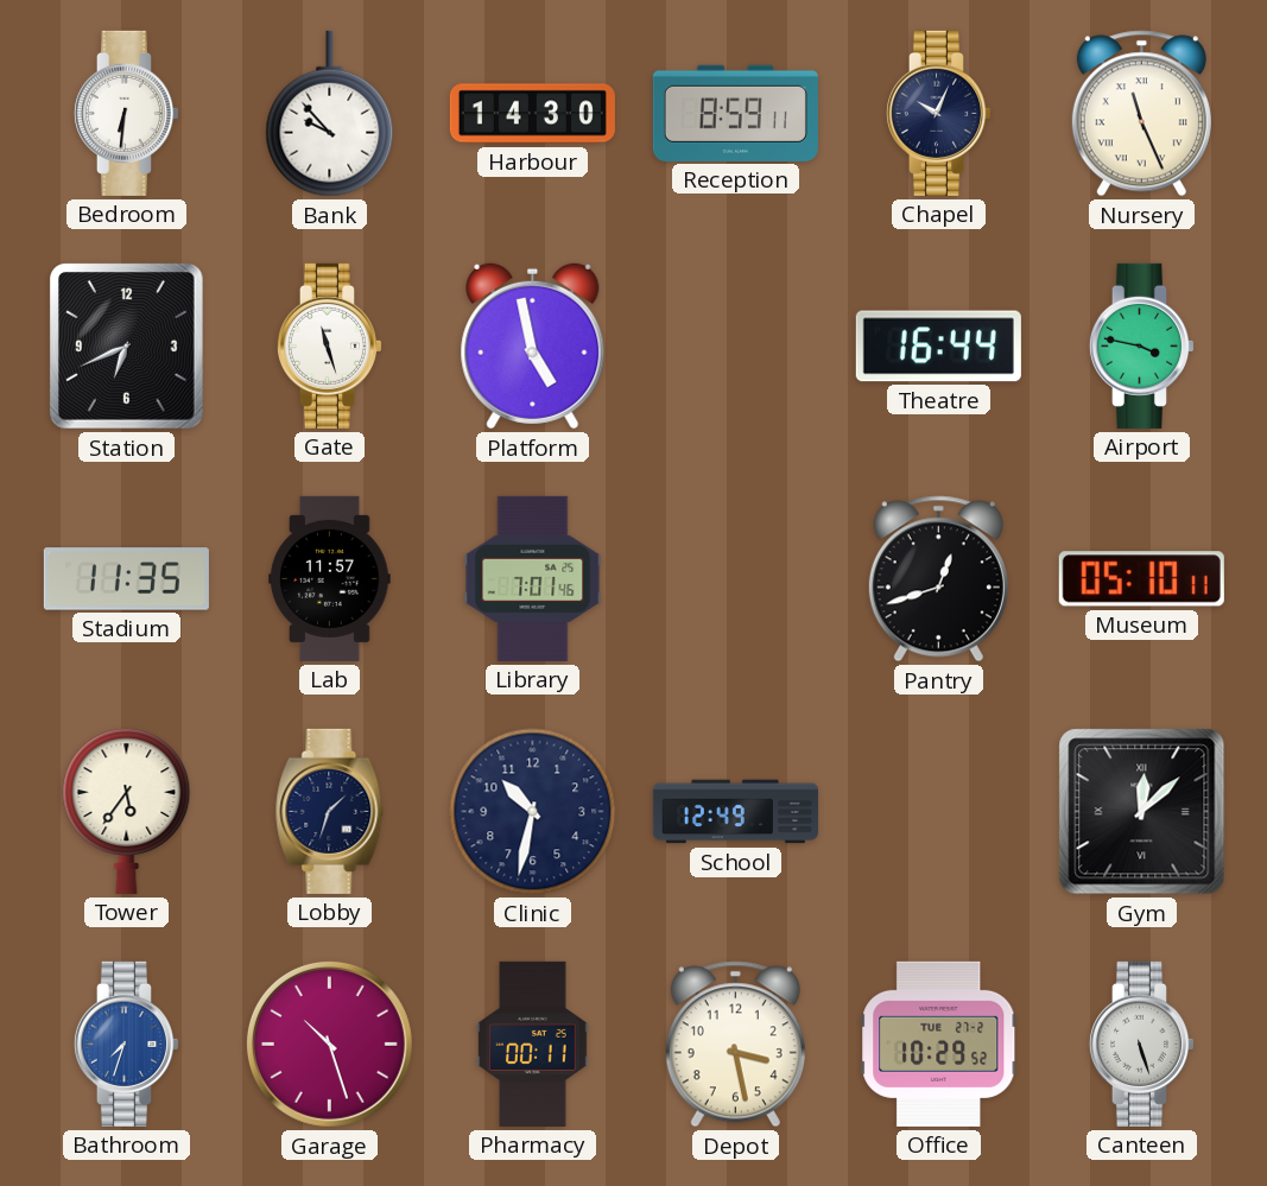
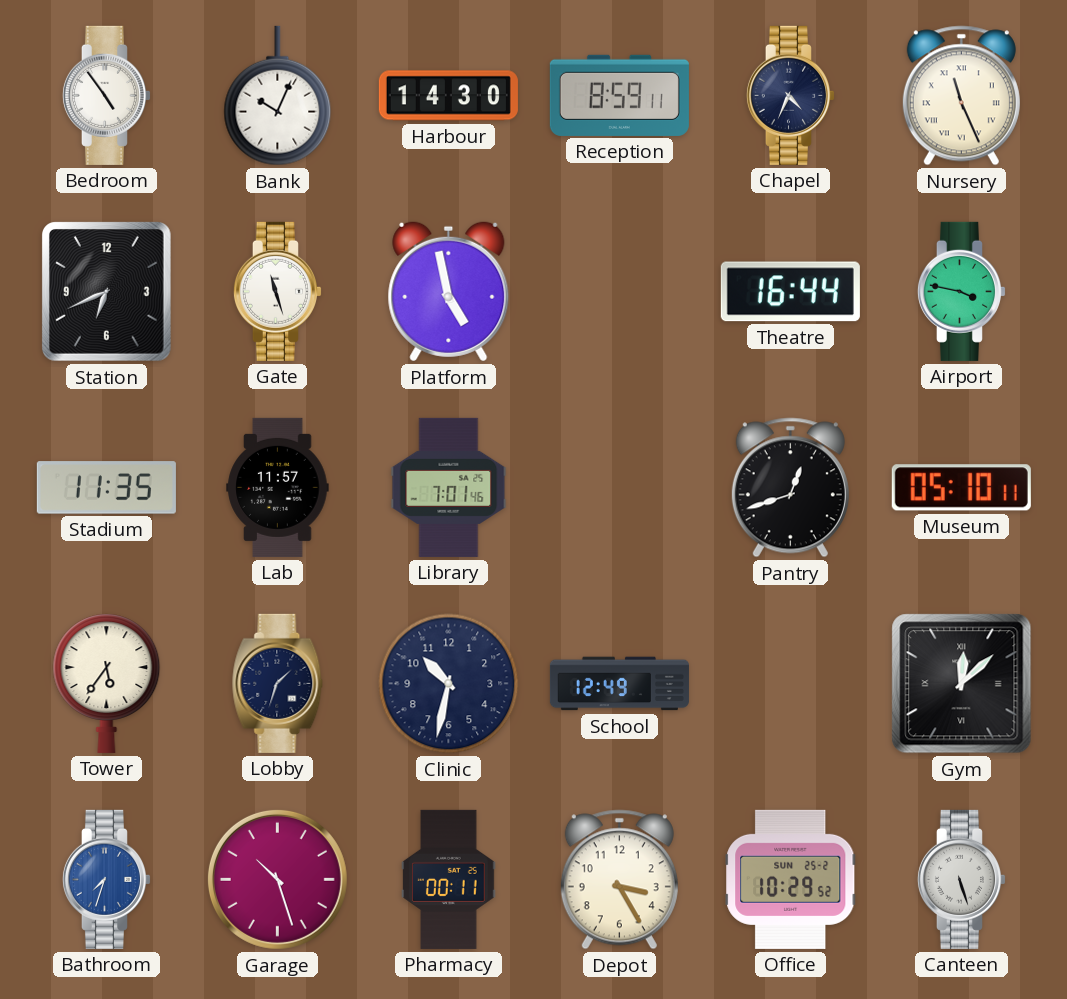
Bedroom: 6:31 -> 4:54 (106, 95)
Bank: 9:53 -> 10:04 (278, 96)
Chapel: 10:04 -> 4:34 (790, 95)
Depot: 3:28 -> 3:25 (619, 880)
Office date: TUE 27-2 -> SUN 25-2 (791, 879)
